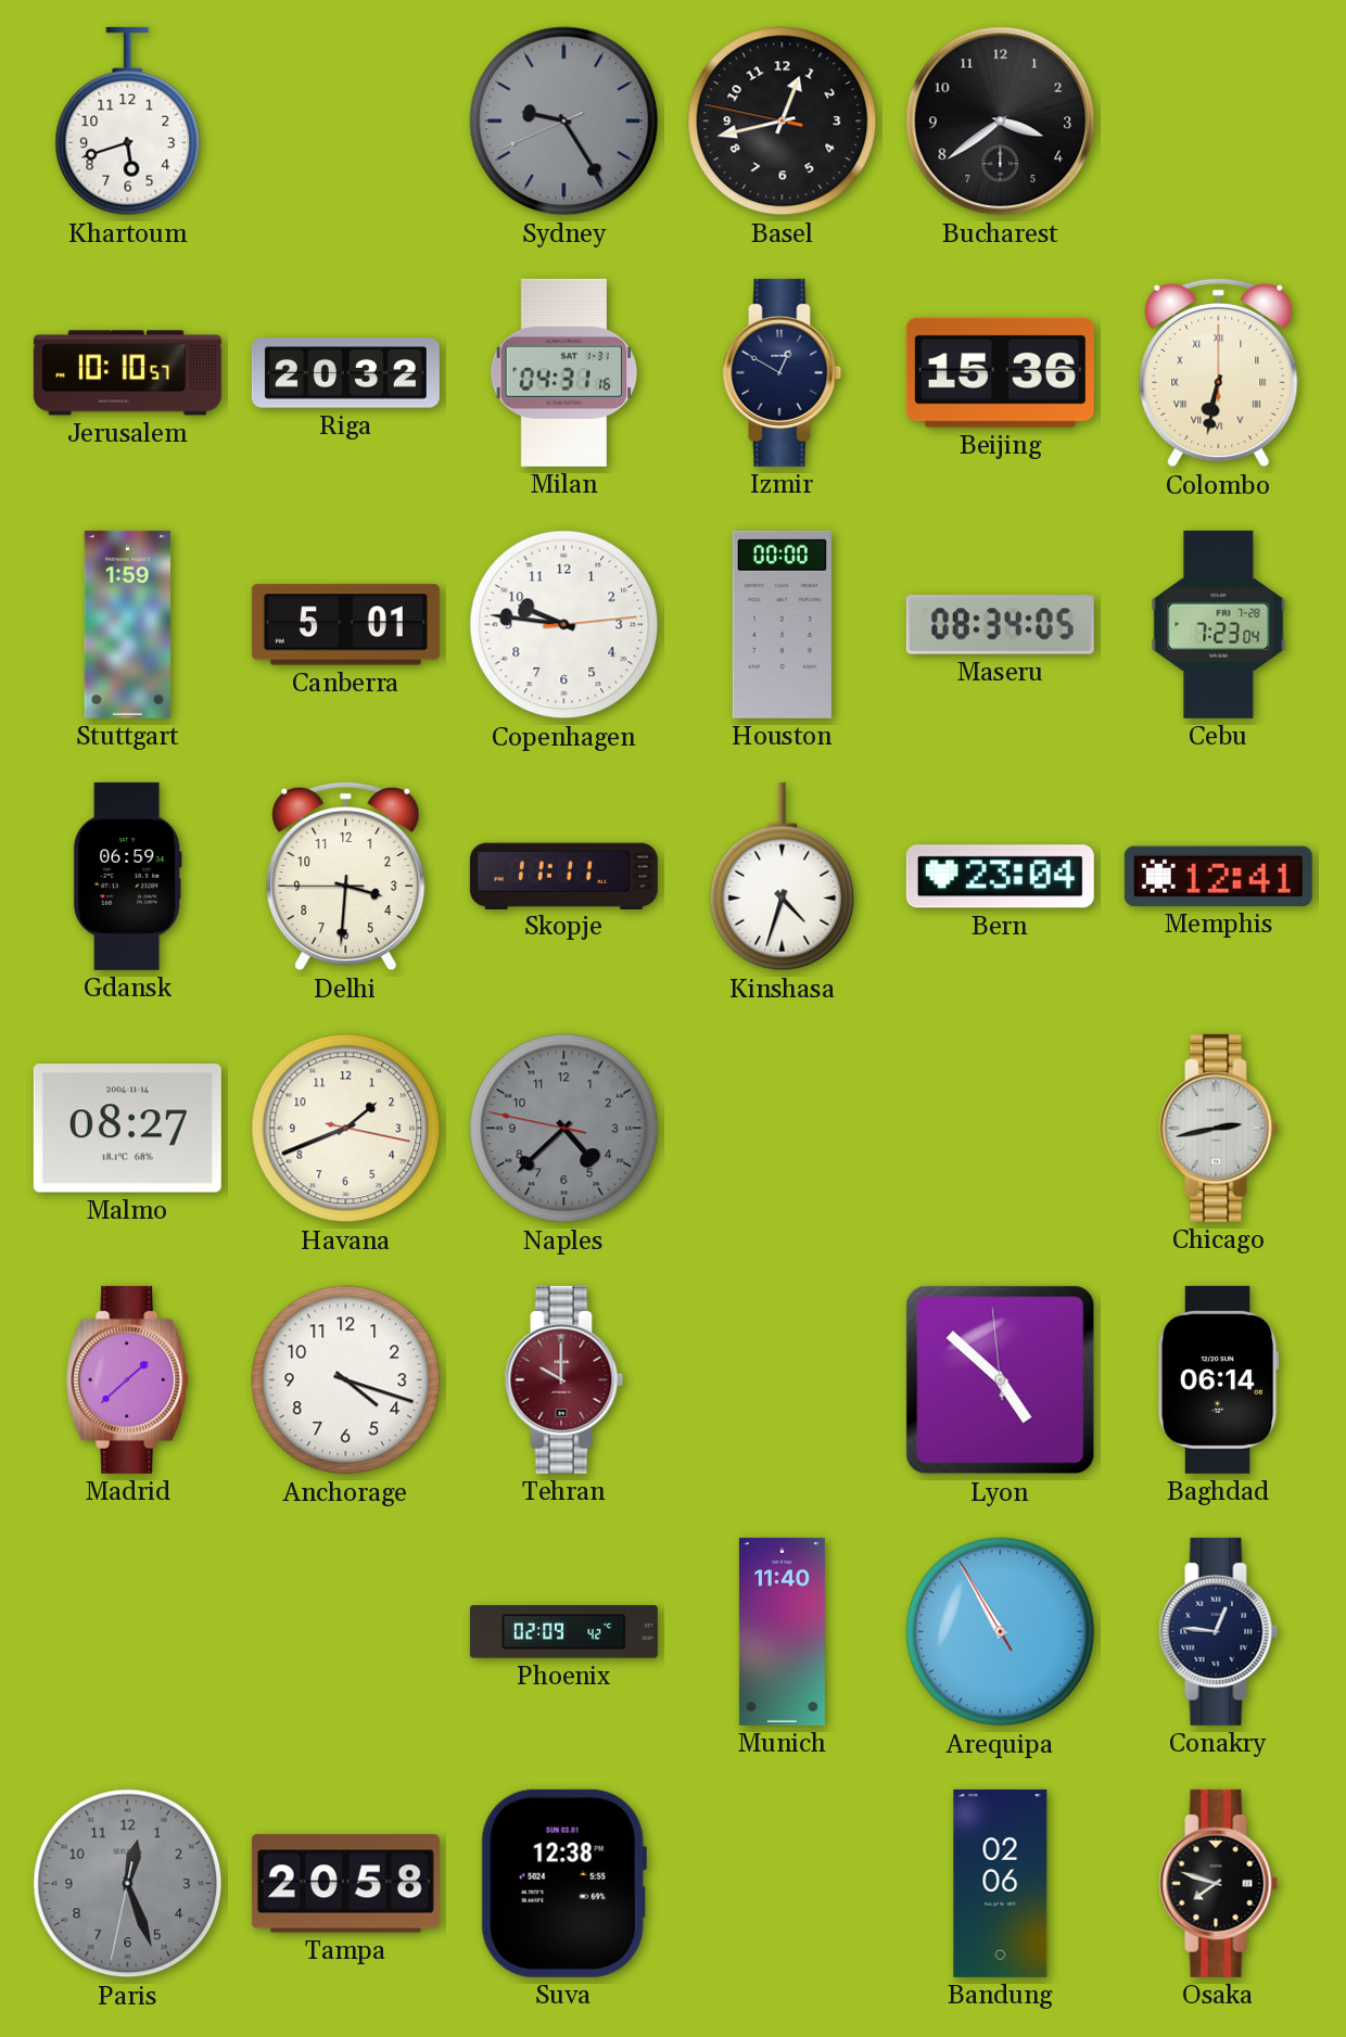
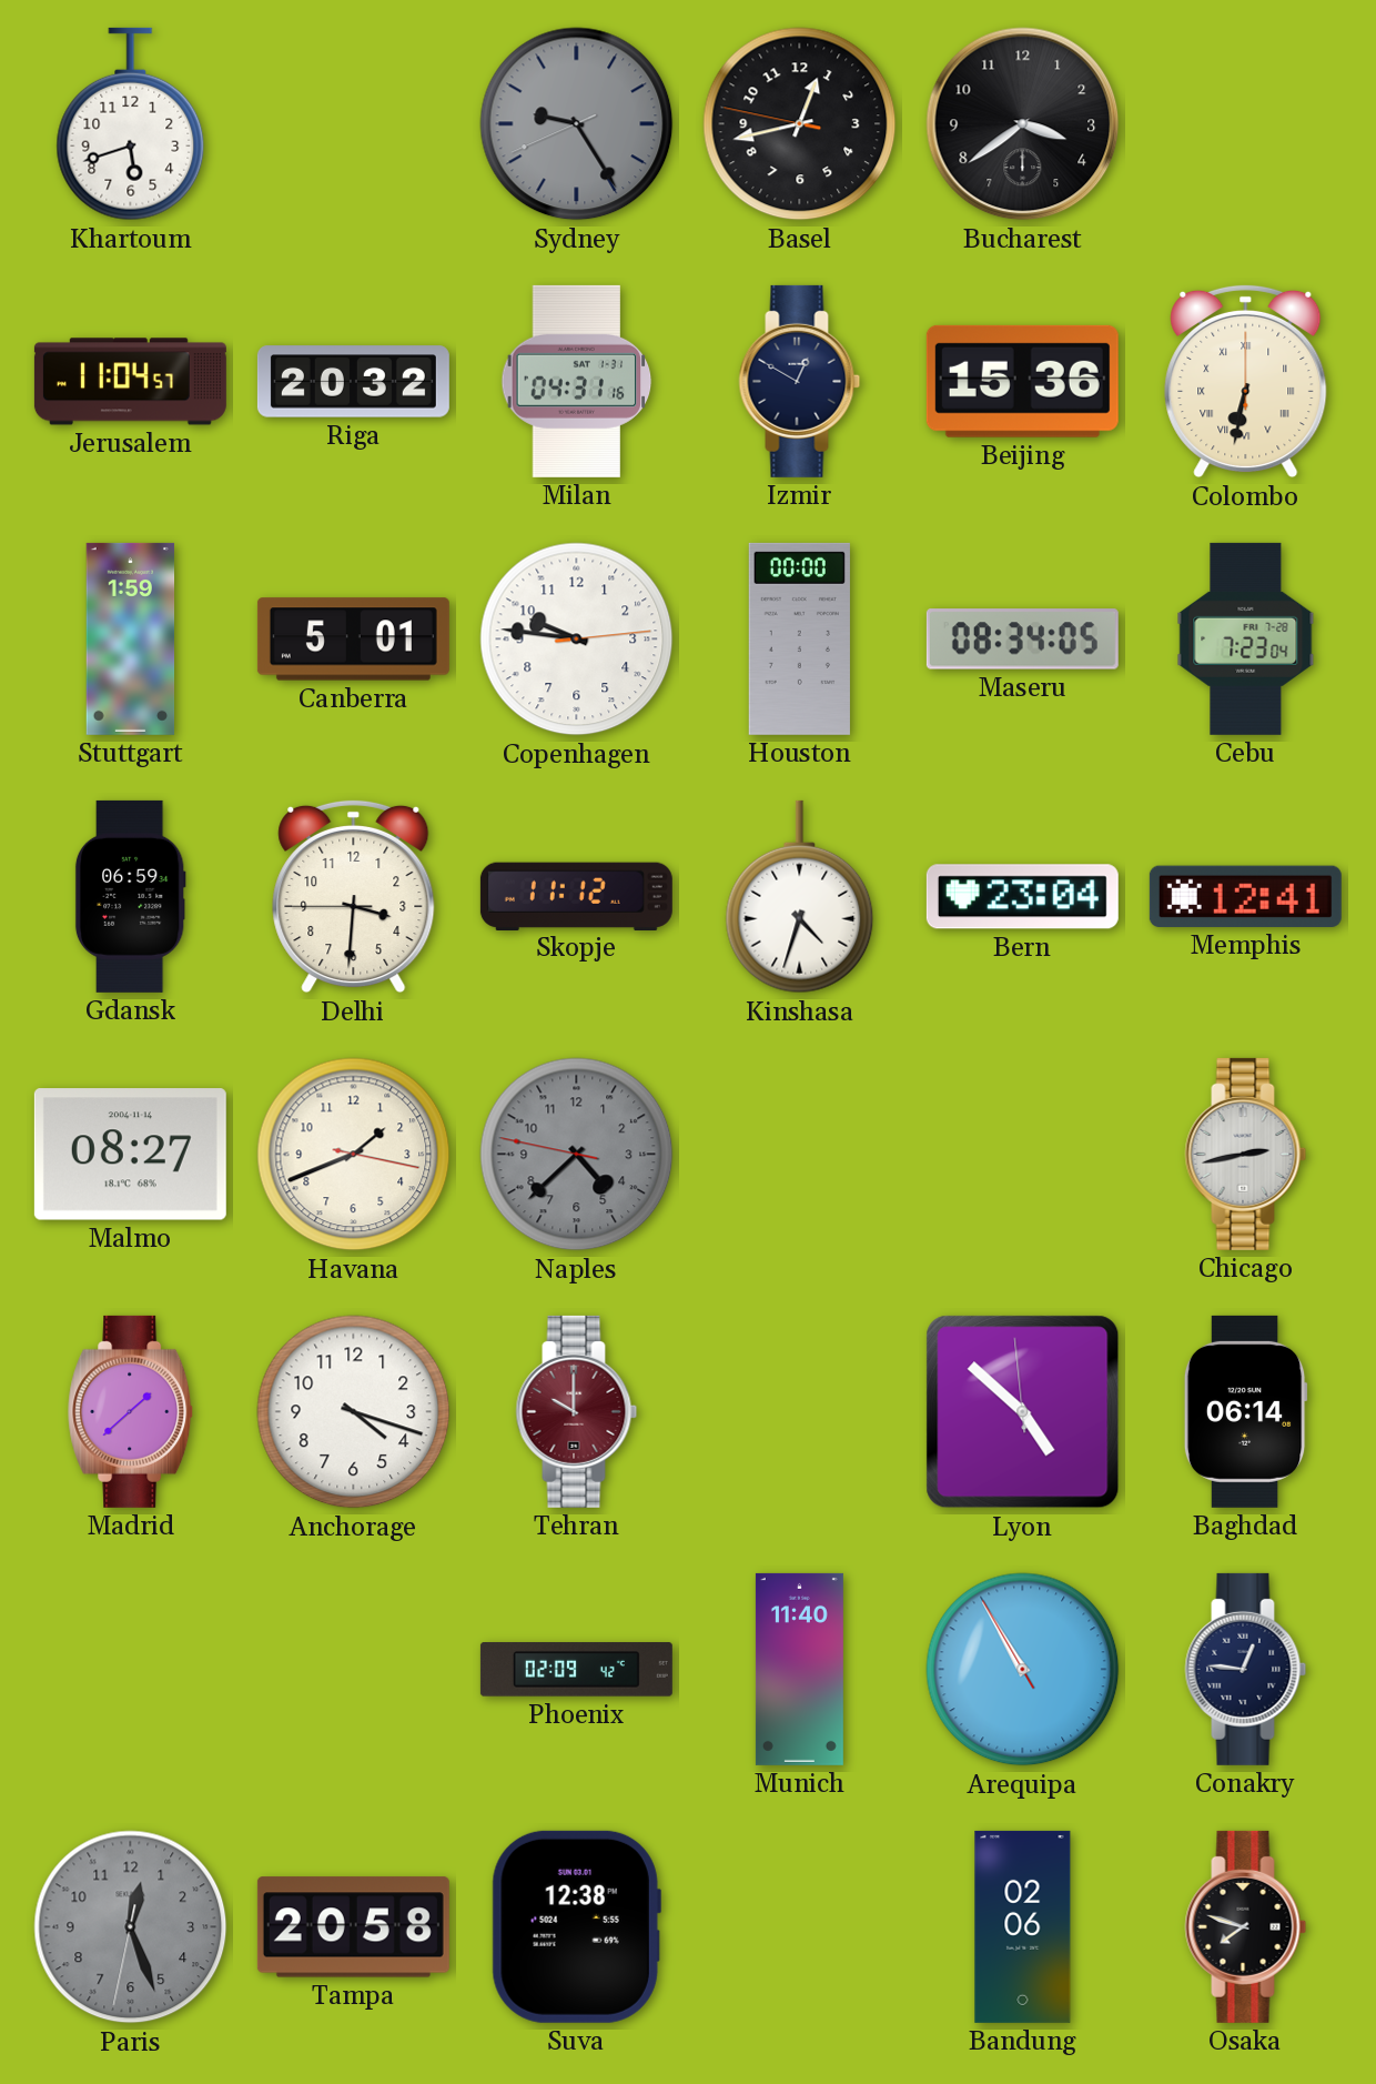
Jerusalem: 10:10 -> 11:04 (130, 382)
Skopje: 11:11 -> 11:12 (576, 896)
